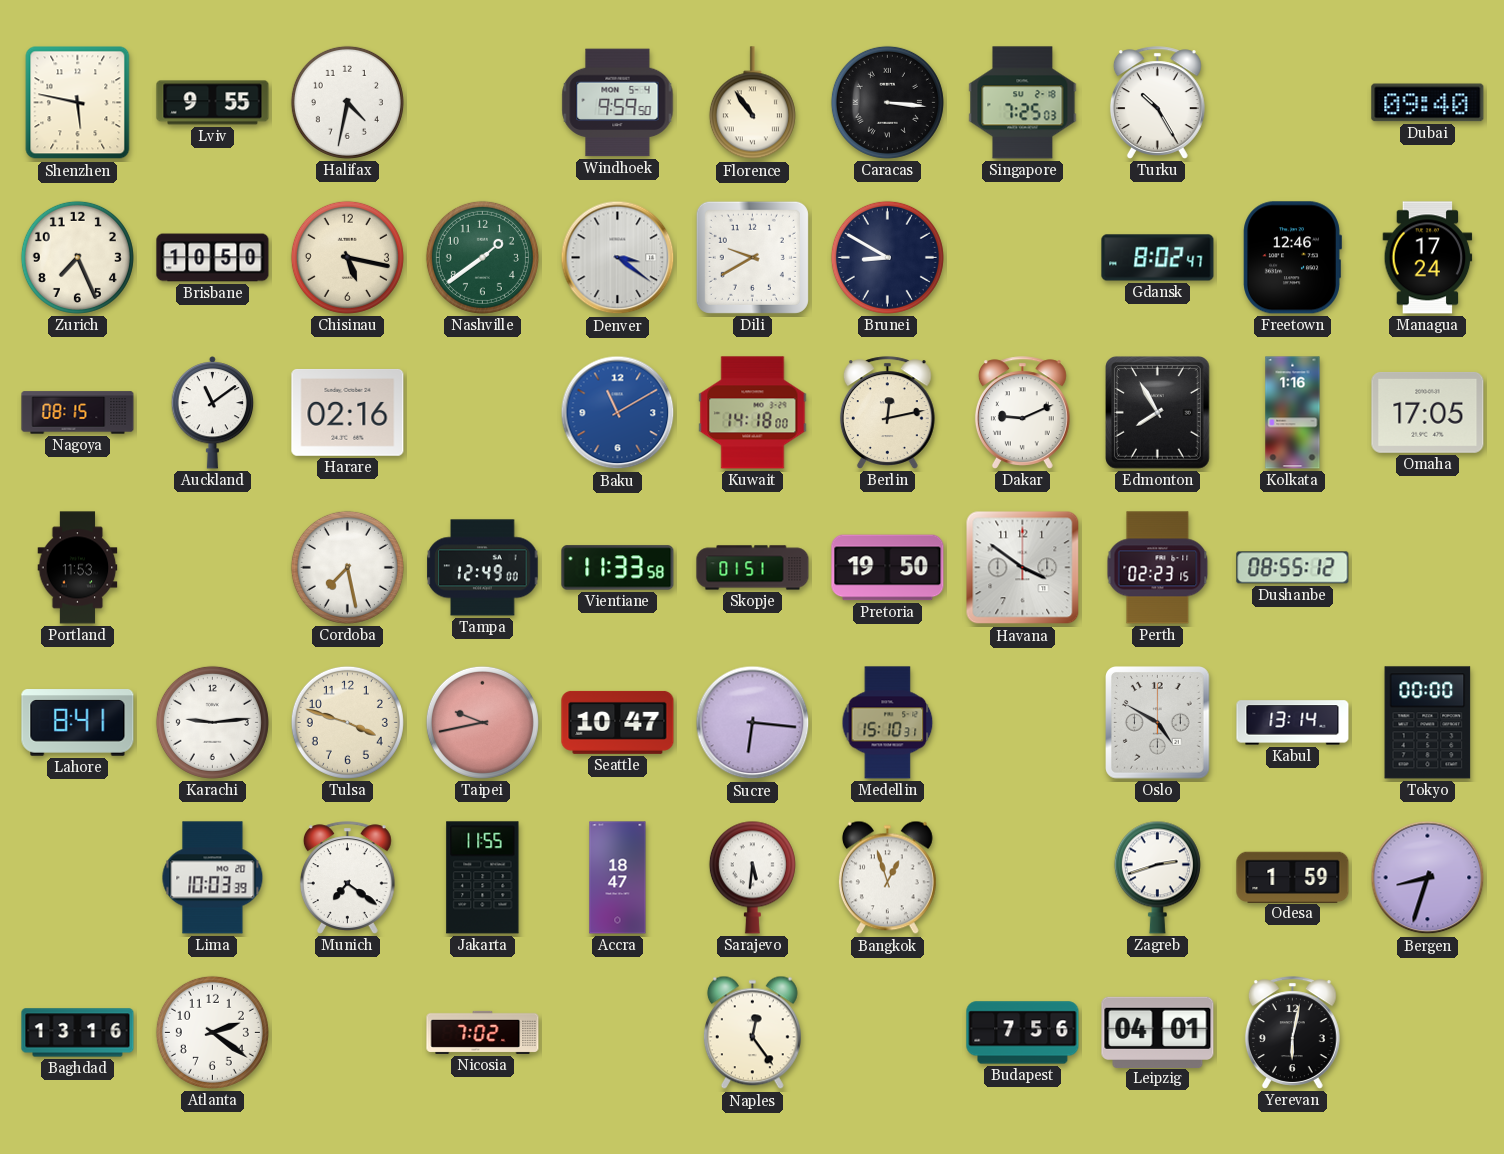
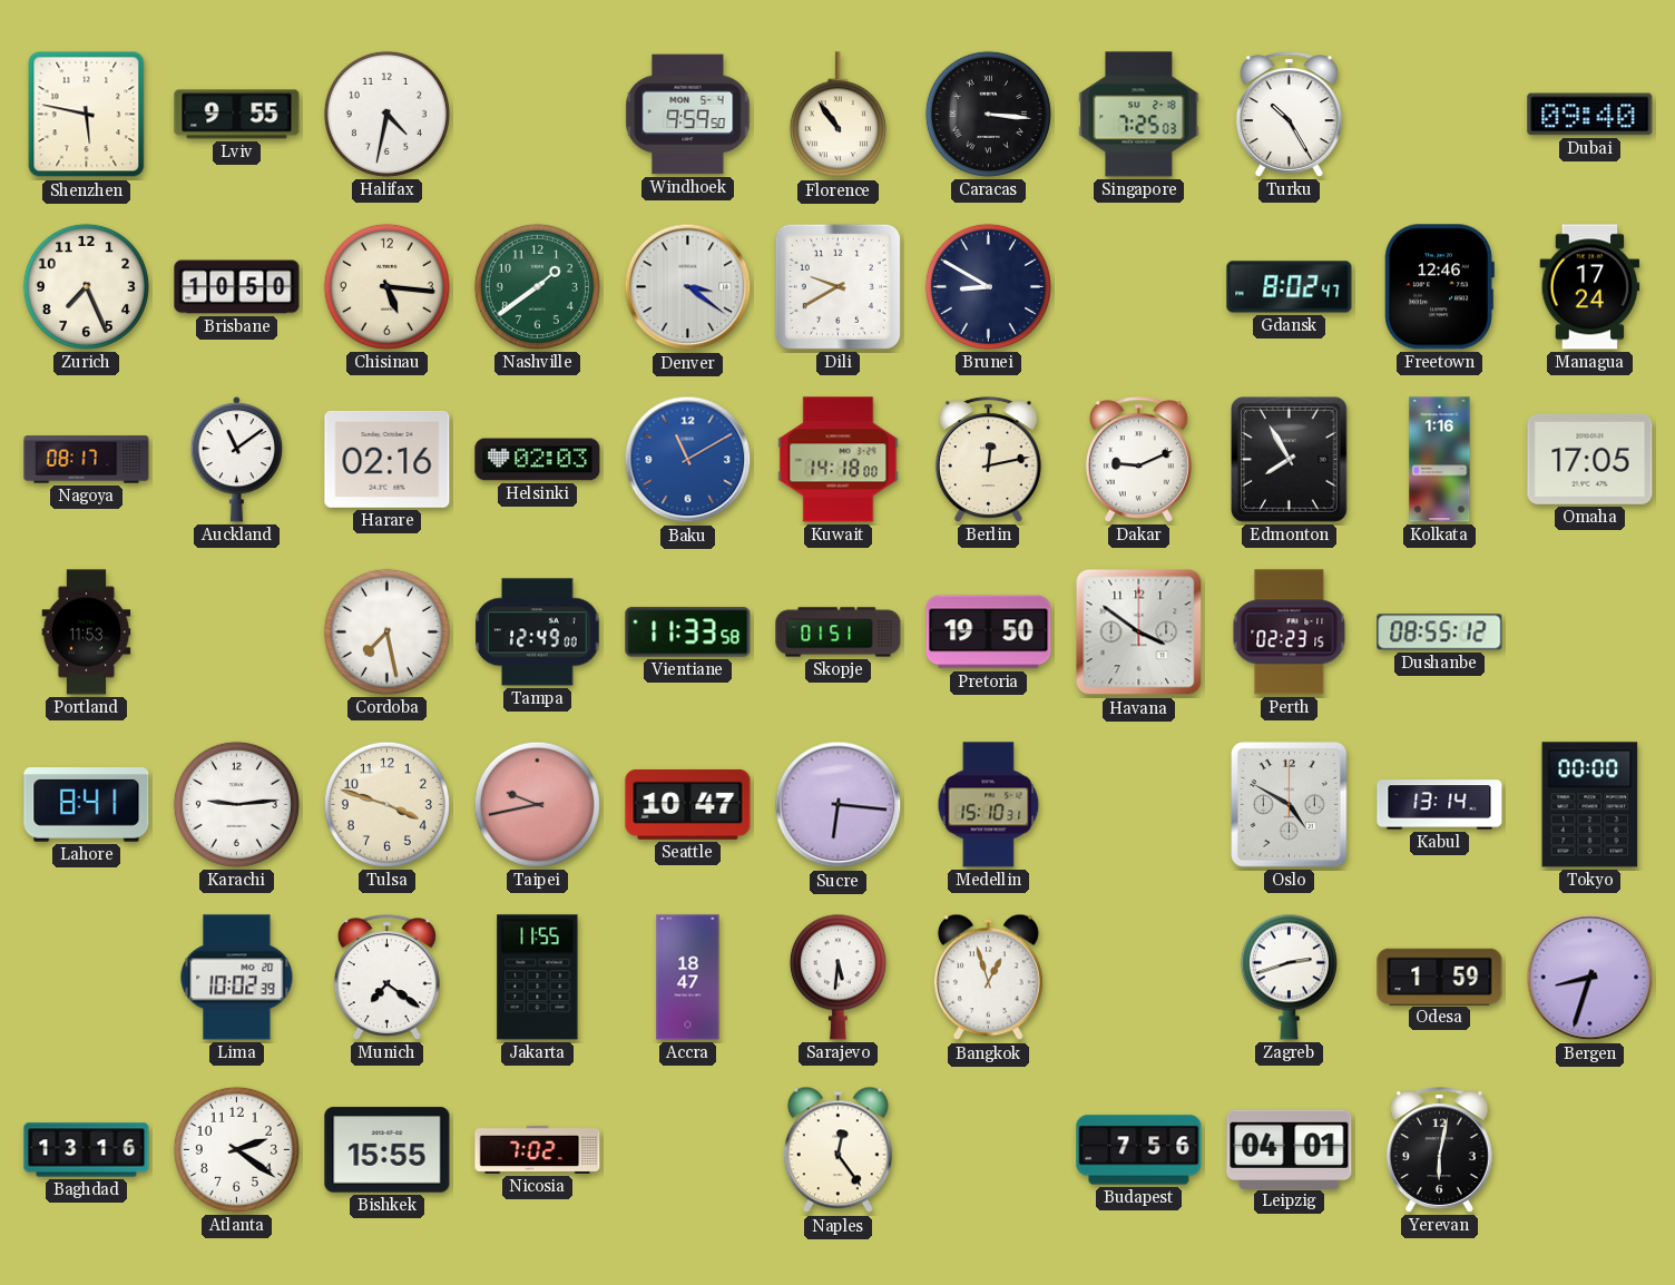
Chisinau: 5:17 -> 5:16 (386, 286)
Nagoya: 08:15 -> 08:17 (87, 460)
Helsinki: none -> 02:03 (538, 460)
Lima: 10:03 -> 10:02 (237, 978)
Bishkek: none -> 15:55 (388, 1150)
